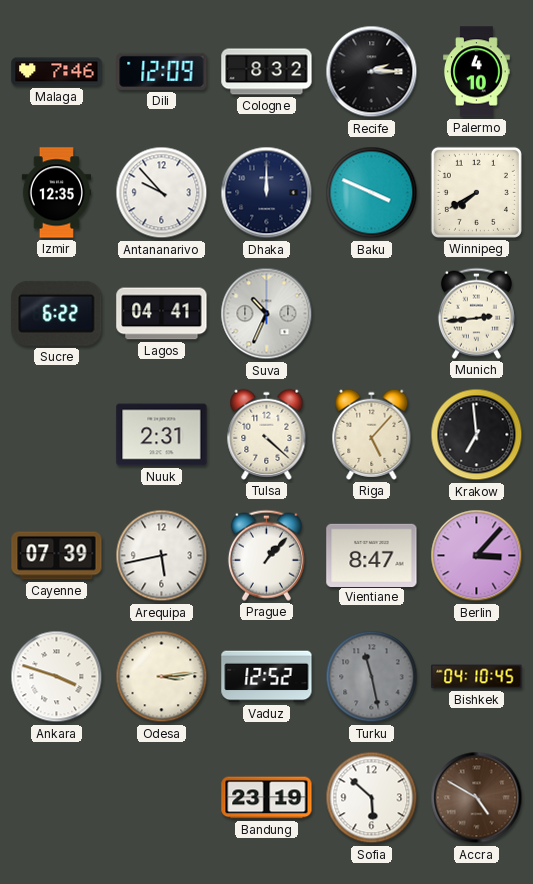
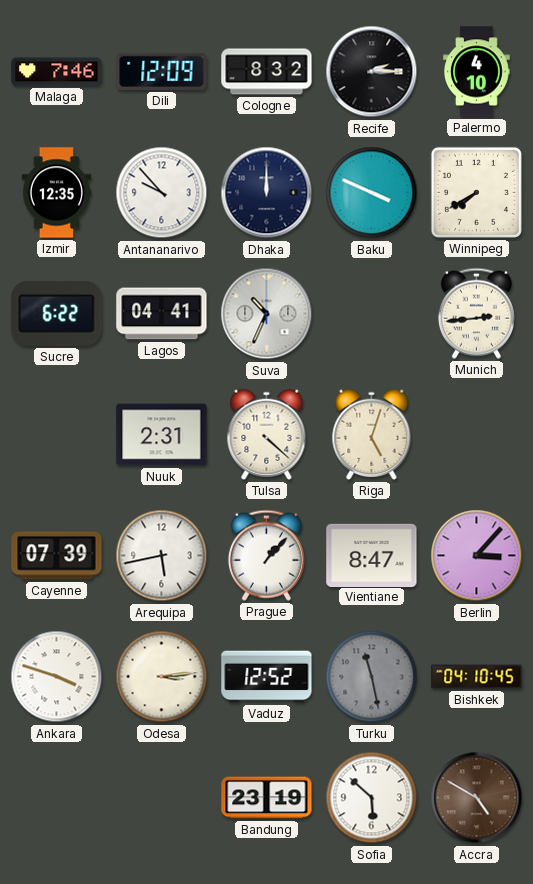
Riga: 5:07 -> 5:03 (372, 434)
Krakow: 6:59 -> none (477, 435)
